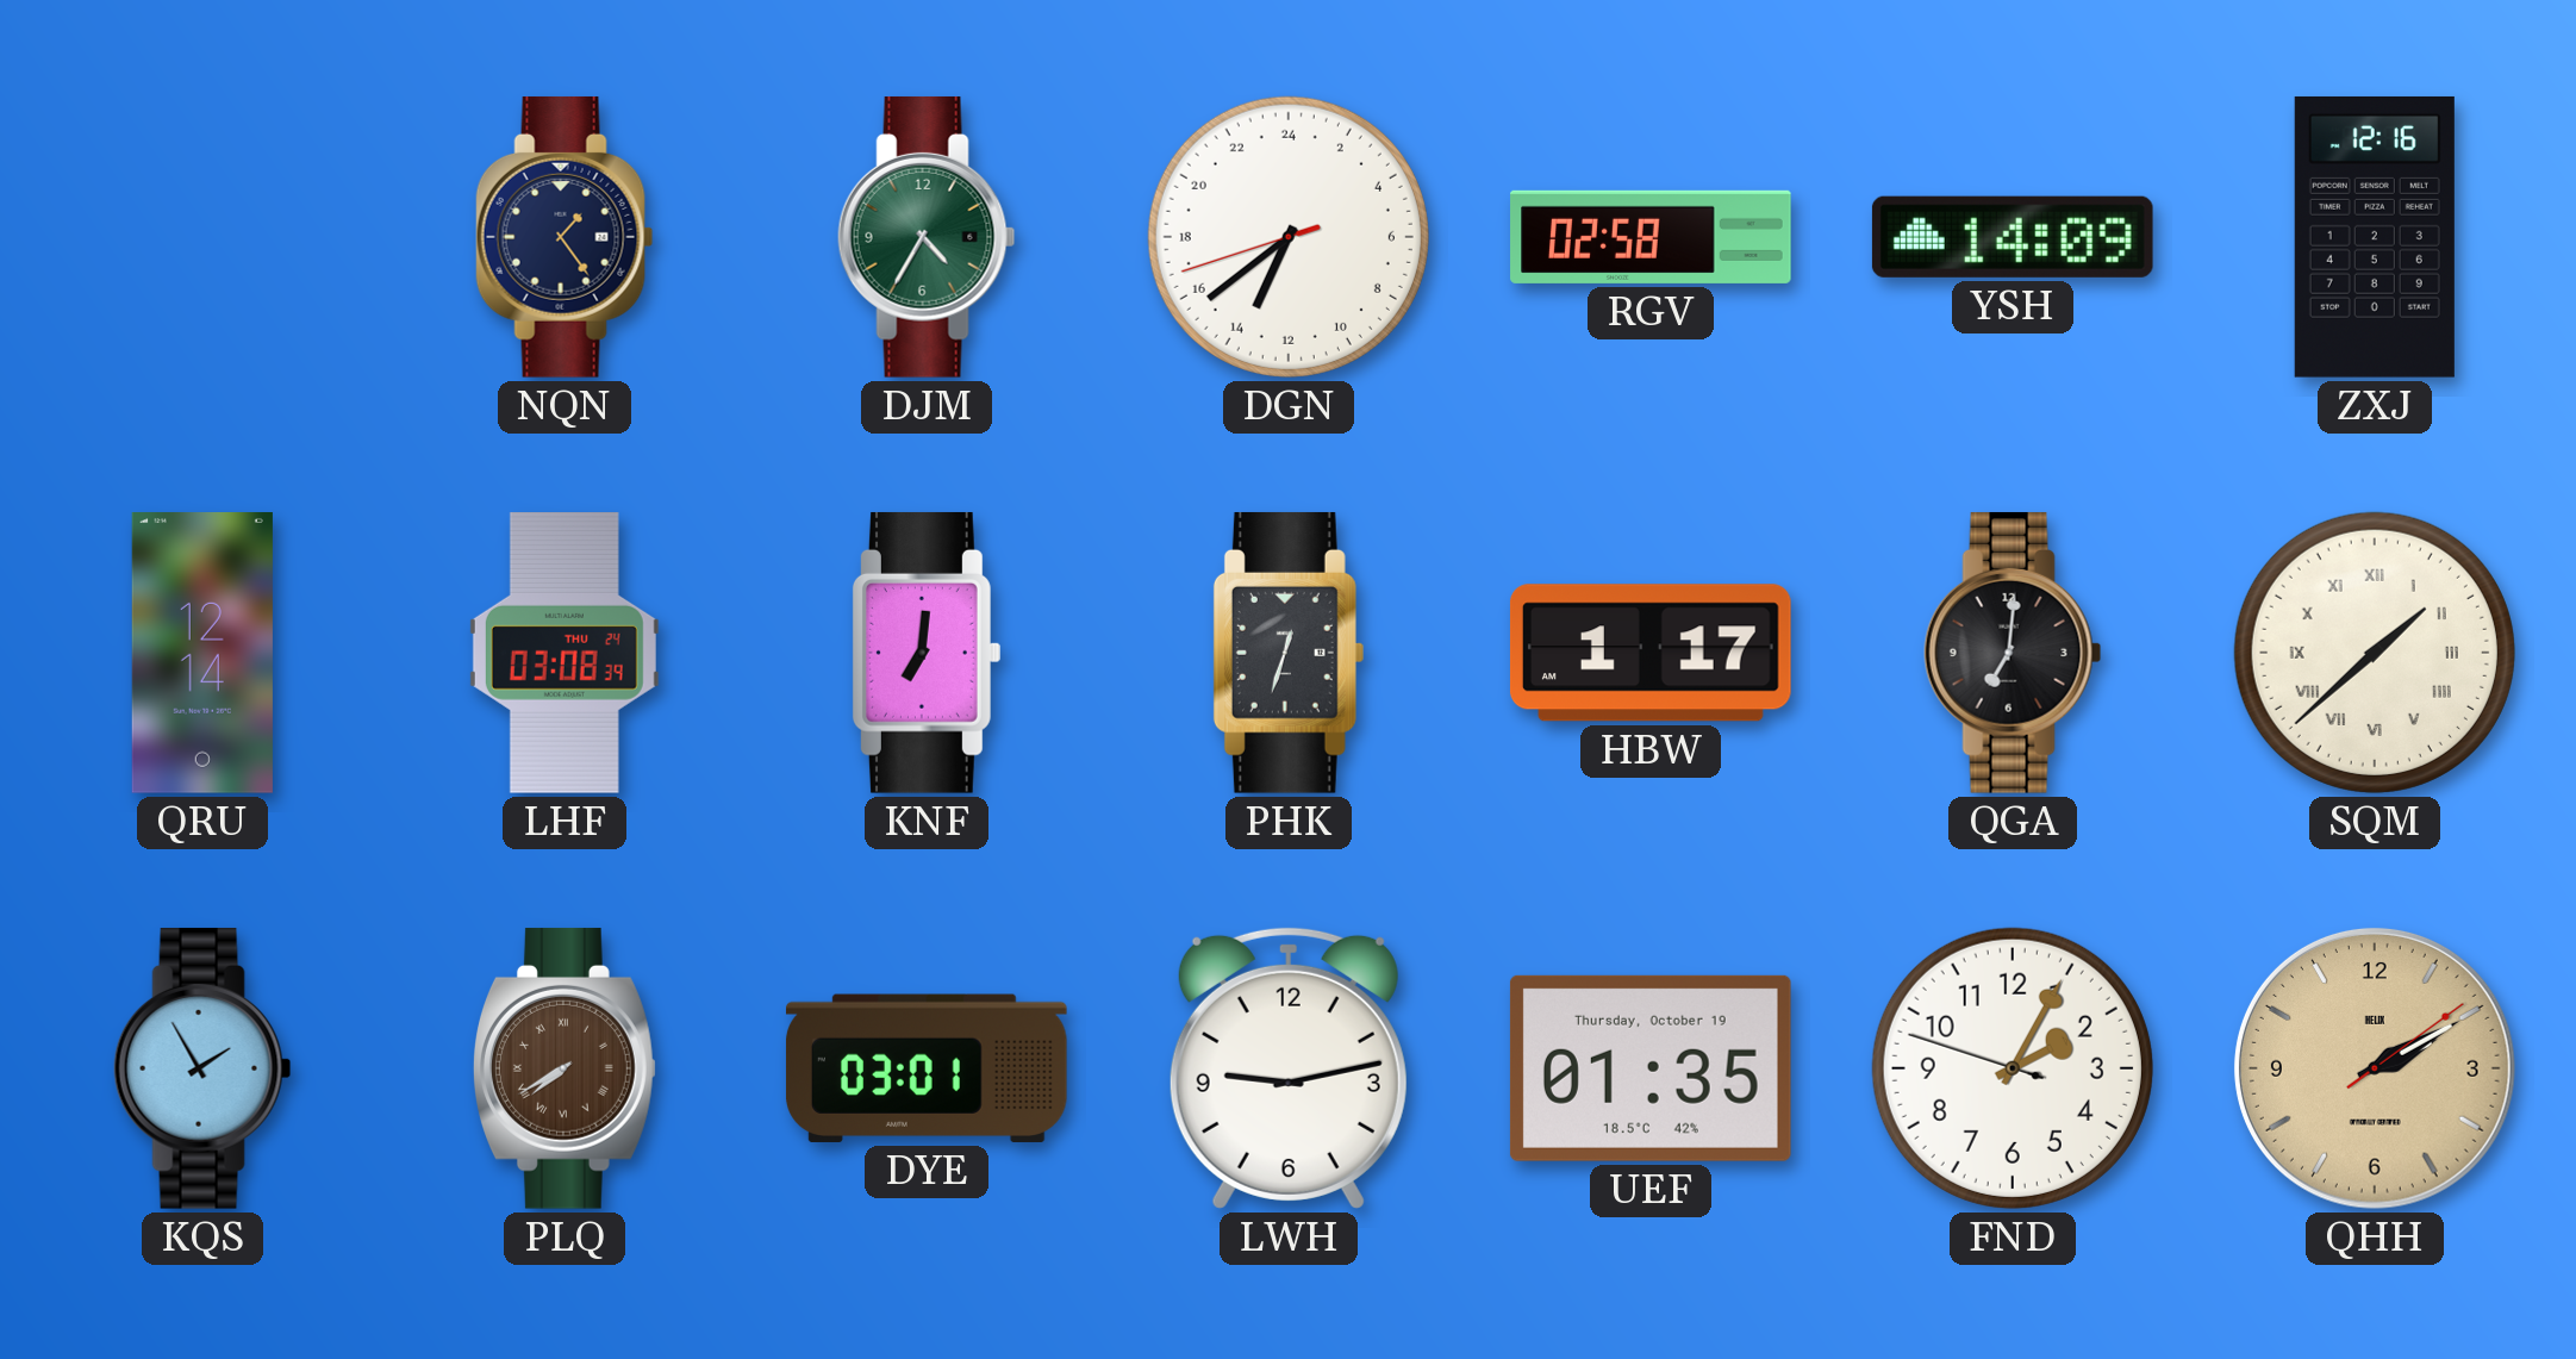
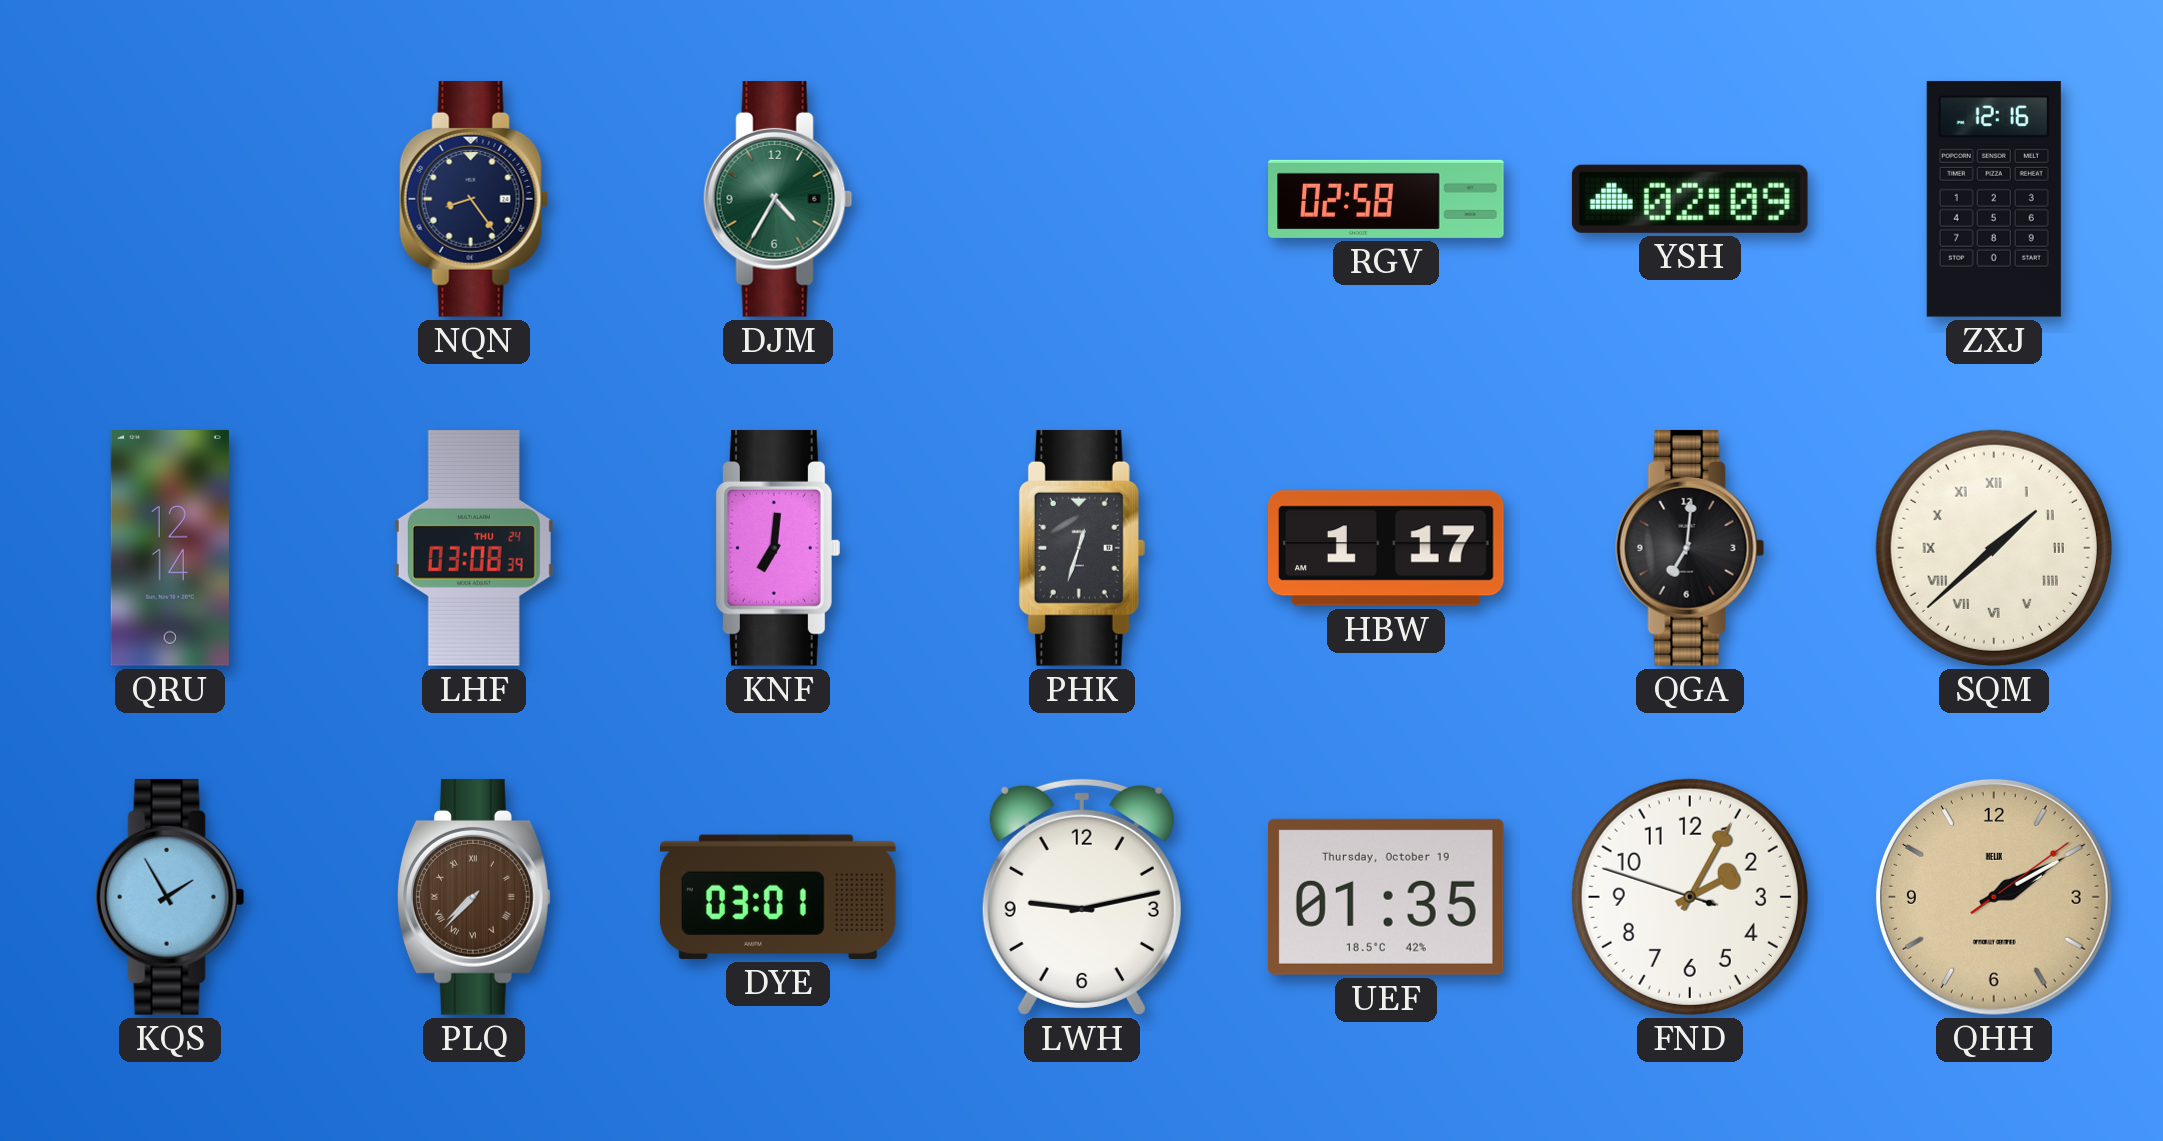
NQN: 1:24 -> 8:24 (474, 199)
DGN: 13:38 -> none (1289, 237)
YSH: 14:09 -> 02:09 (1690, 199)
PLQ: 7:40 -> 7:37 (474, 897)
